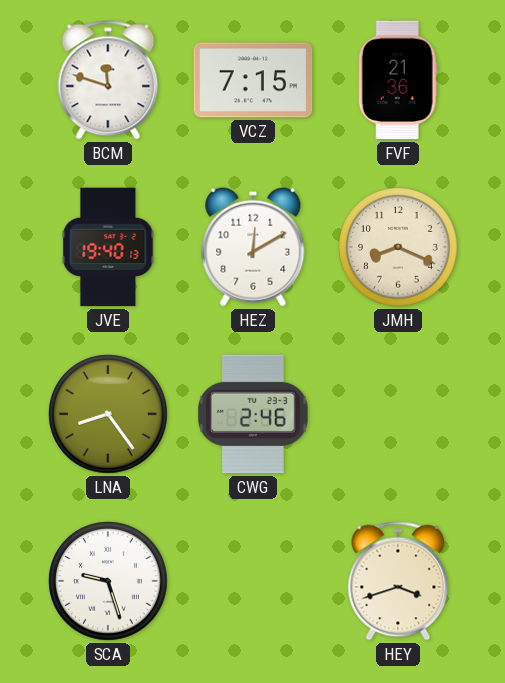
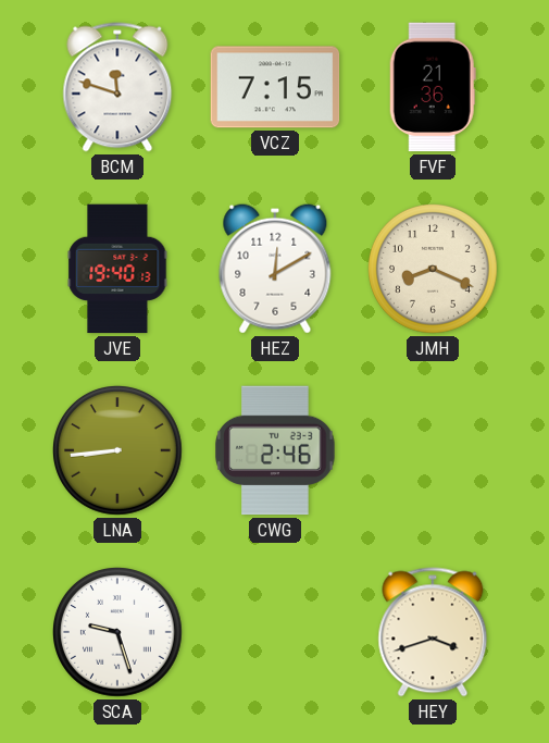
LNA: 8:24 -> 8:44 (118, 451)
